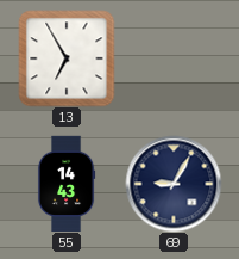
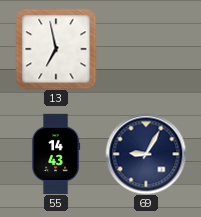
13: 6:55 -> 6:58 (56, 49)
